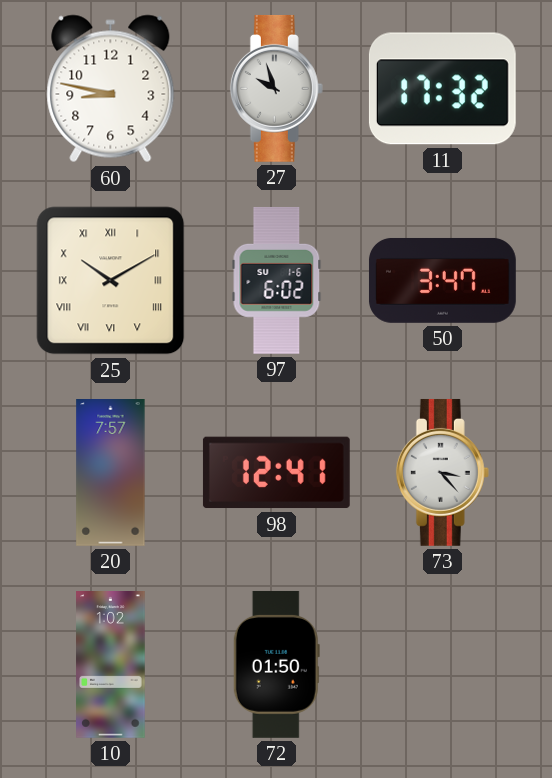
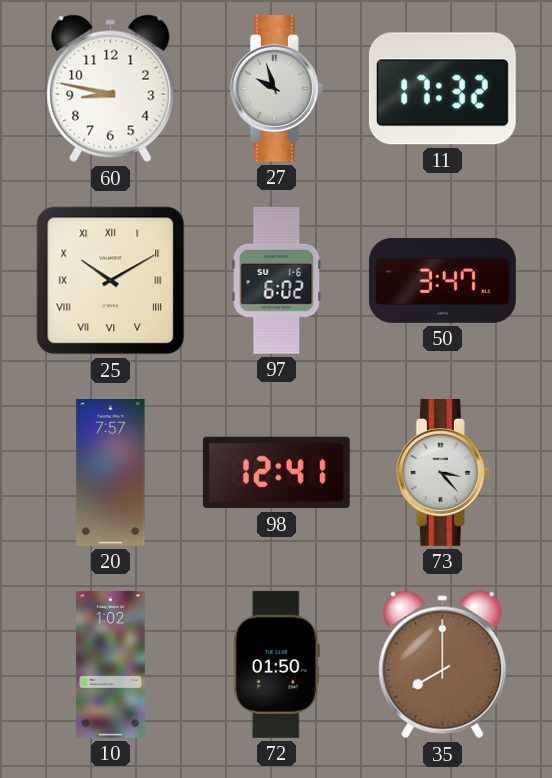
35: none -> 8:00 (443, 665)
